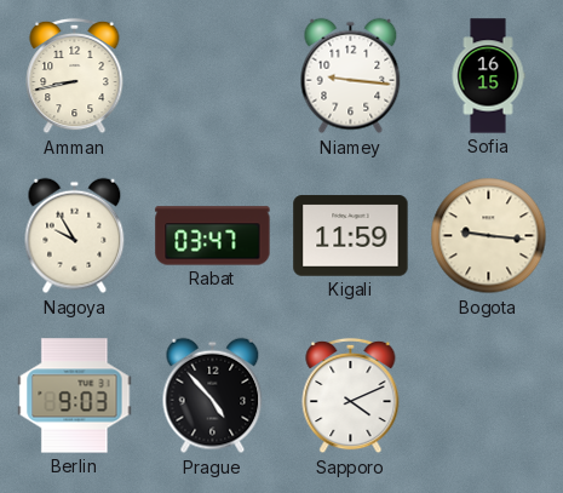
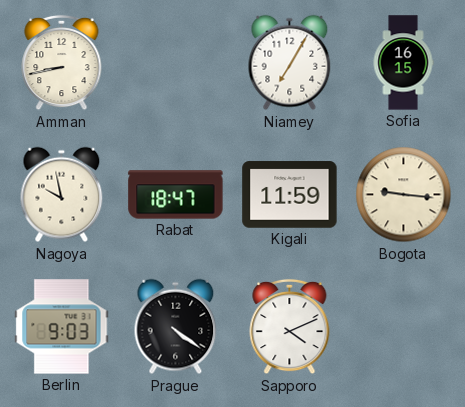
Niamey: 9:16 -> 7:05 (290, 63)
Nagoya: 9:55 -> 9:58 (62, 195)
Rabat: 03:47 -> 18:47 (176, 195)
Prague: 4:53 -> 4:21 (176, 327)
